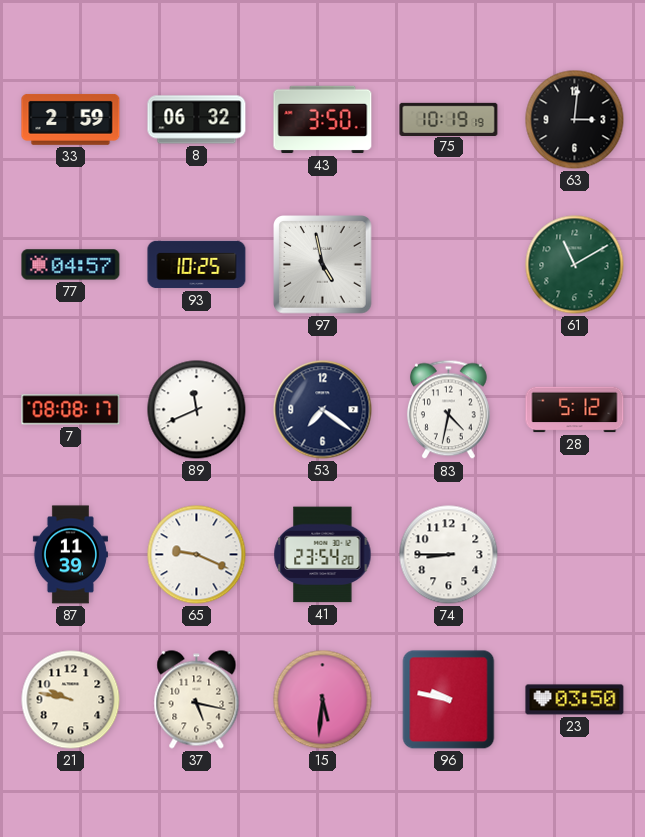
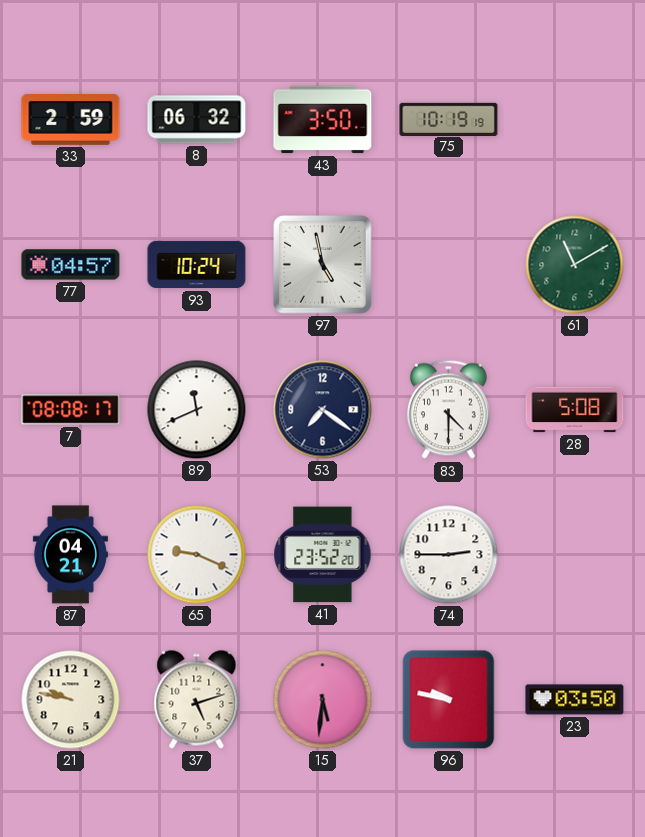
63: 3:01 -> none (575, 120)
93: 10:25 -> 10:24 (197, 265)
83: 4:32 -> 4:30 (448, 410)
28: 5:12 -> 5:08 (575, 410)
87: 11:39 -> 04:21 (70, 555)
41: 23:54 -> 23:52 (323, 555)
74: 8:45 -> 2:45 (449, 555)
37: 5:17 -> 5:12 (197, 700)
